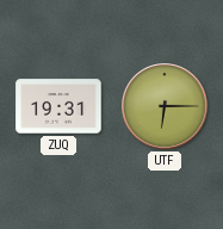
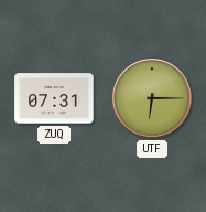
ZUQ: 19:31 -> 07:31 (54, 98)
